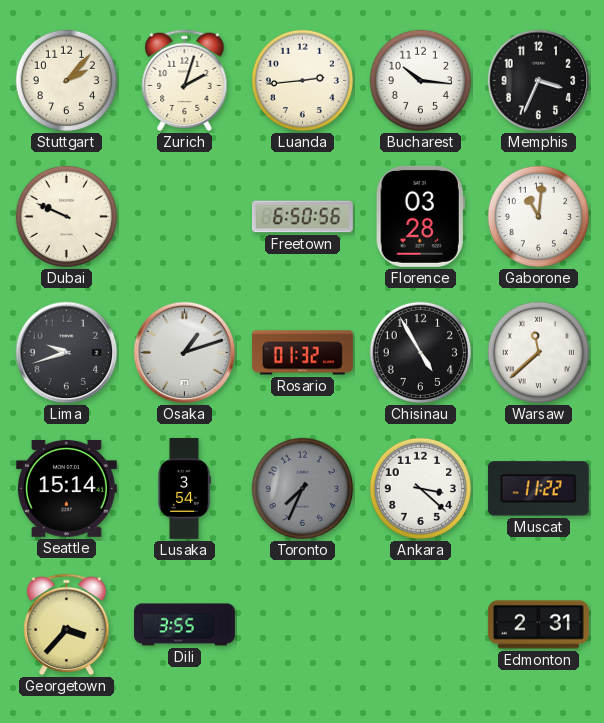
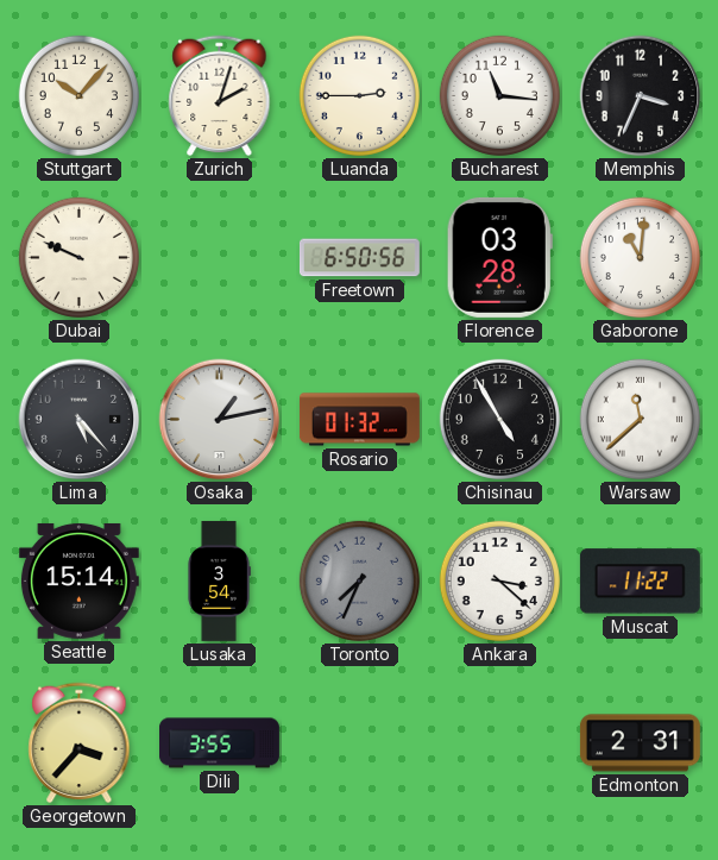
Stuttgart: 2:07 -> 10:07 (78, 95)
Luanda: 2:44 -> 2:45 (359, 95)
Bucharest: 10:16 -> 11:16 (499, 95)
Lima: 9:42 -> 5:23 (80, 420)
Osaka: 1:12 -> 1:13 (220, 420)
